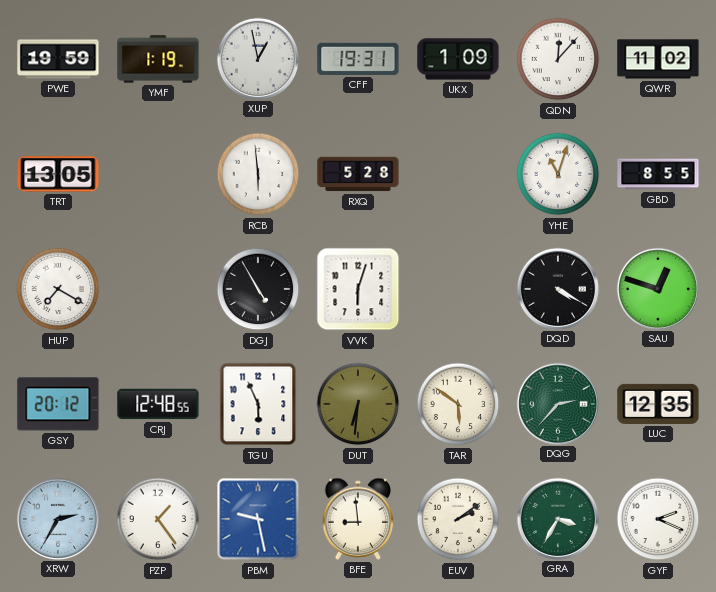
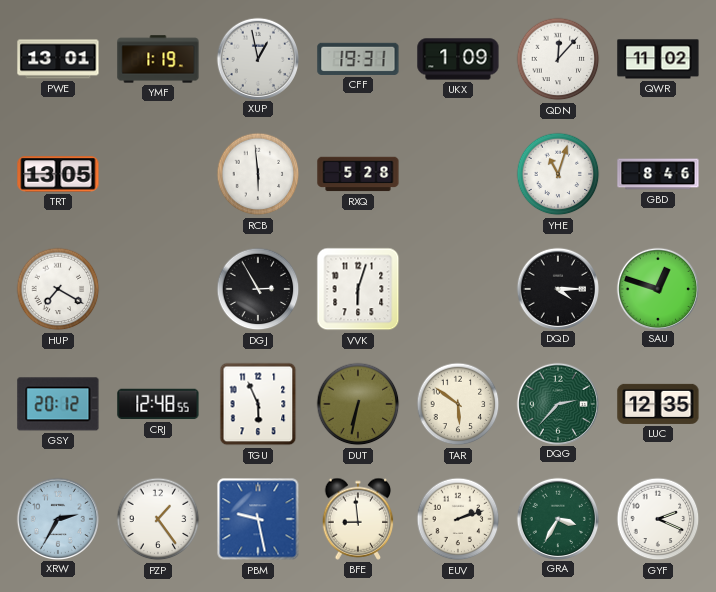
PWE: 19:59 -> 13:01 (58, 59)
GBD: 8:55 -> 8:46 (658, 174)
DGJ: 4:55 -> 2:55 (258, 289)
DQD: 4:20 -> 4:15 (557, 288)
DUT: 6:31 -> 6:32 (358, 404)
EUV: 2:09 -> 2:12 (458, 519)
